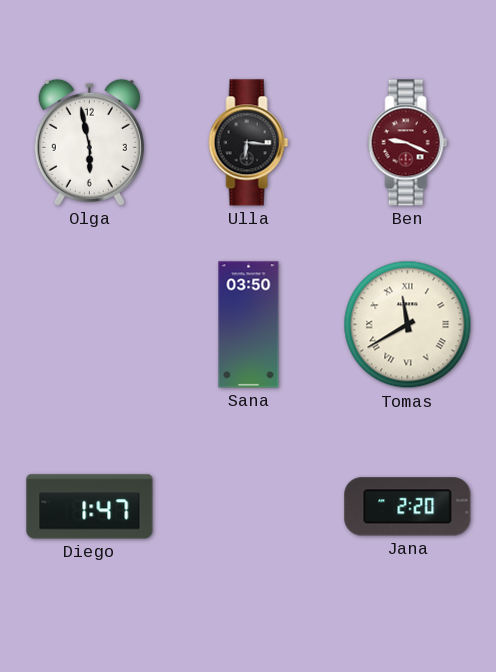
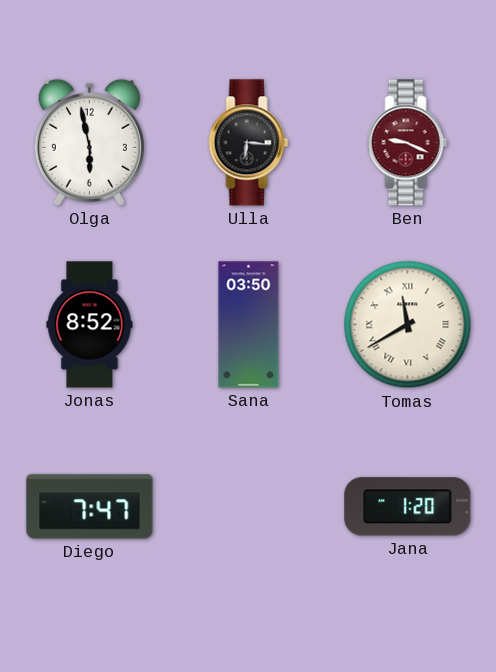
Jonas: none -> 8:52 (90, 325)
Diego: 1:47 -> 7:47 (90, 507)
Jana: 2:20 -> 1:20 (408, 507)
